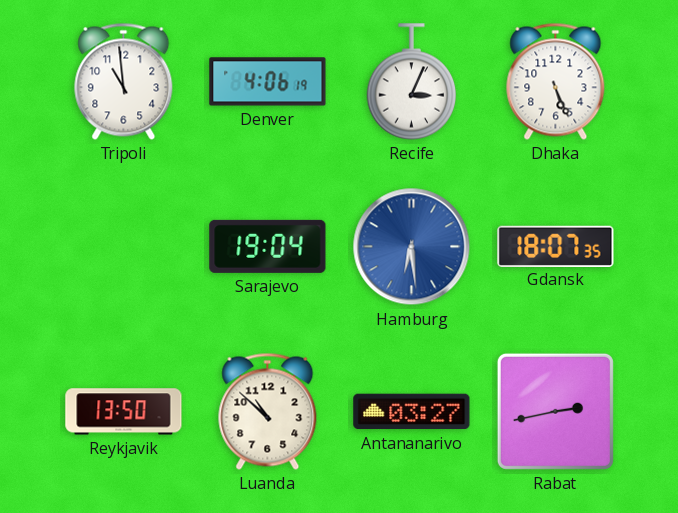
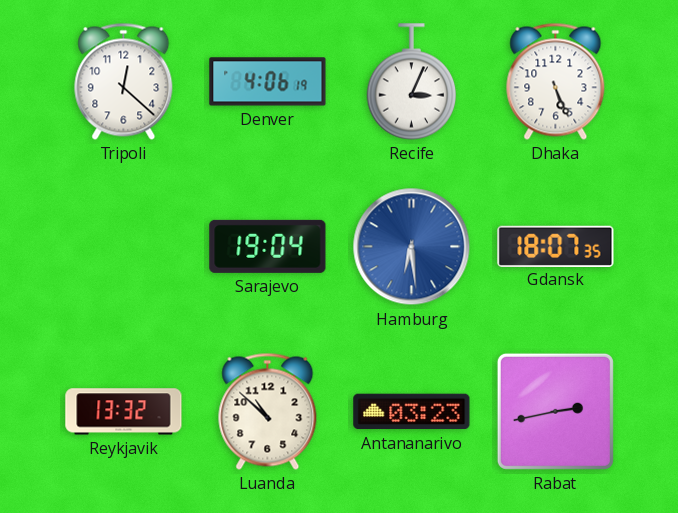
Tripoli: 10:59 -> 12:22 (124, 81)
Reykjavik: 13:50 -> 13:32 (124, 412)
Antananarivo: 03:27 -> 03:23 (412, 412)
